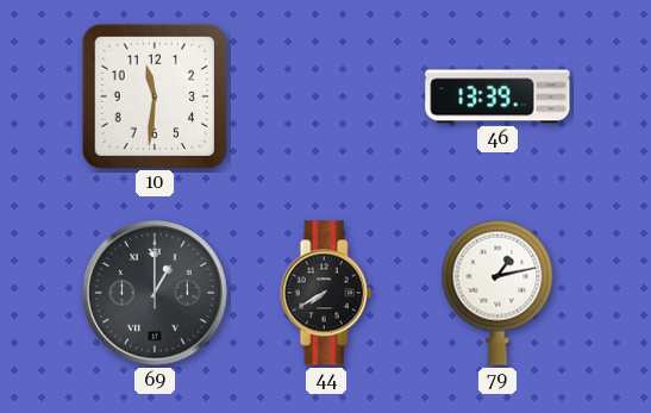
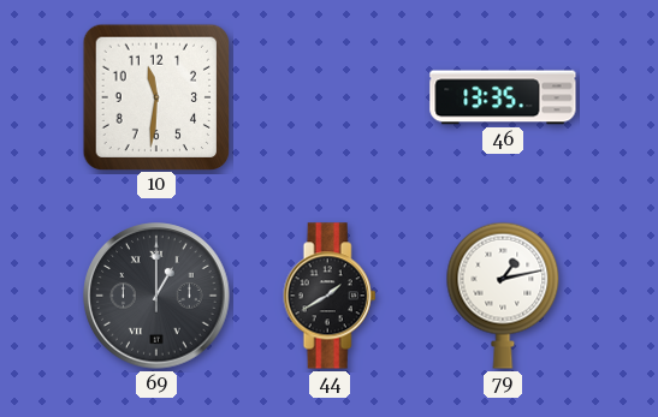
46: 13:39 -> 13:35 (503, 97)
44: 7:40 -> 1:40 (330, 296)
